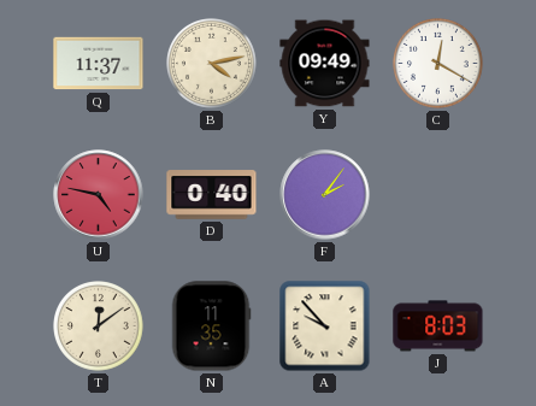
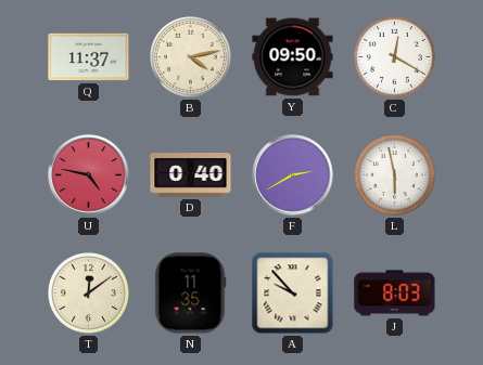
Y: 09:49 -> 09:50 (293, 57)
F: 2:06 -> 2:40 (293, 175)
L: none -> 5:58 (395, 175)
